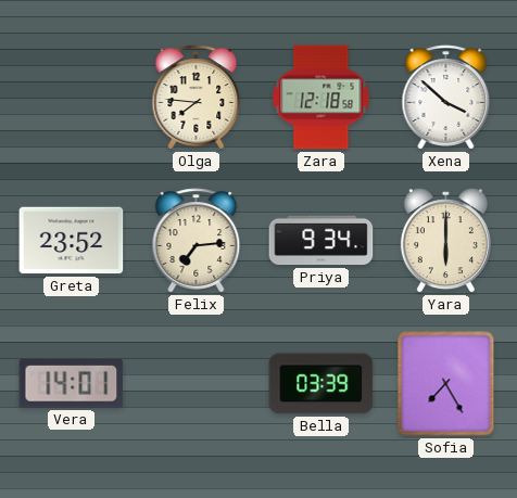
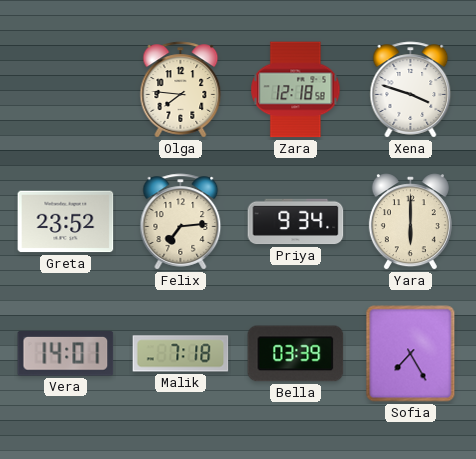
Xena: 3:52 -> 3:48 (411, 90)
Malik: none -> 7:18 (181, 354)
